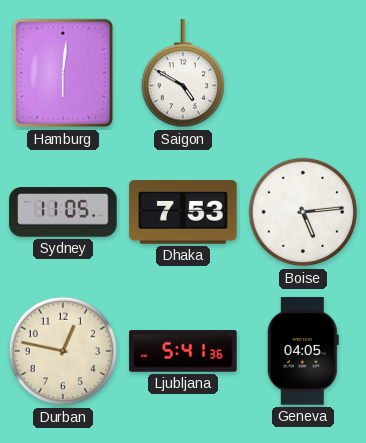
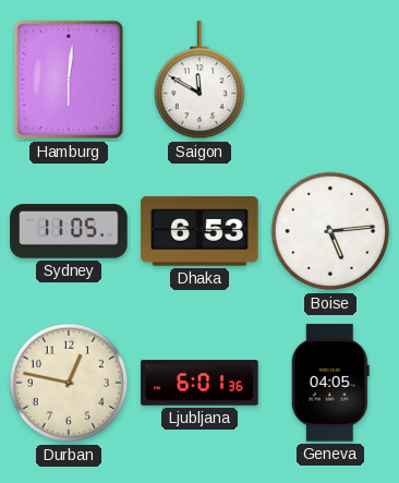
Saigon: 4:50 -> 11:50 (198, 81)
Dhaka: 7:53 -> 6:53 (199, 231)
Ljubljana: 5:41 -> 6:01 (199, 383)
